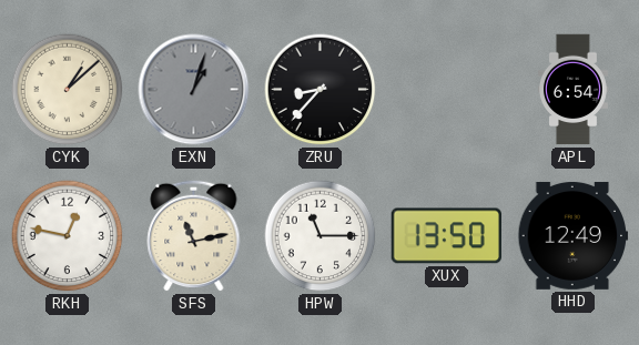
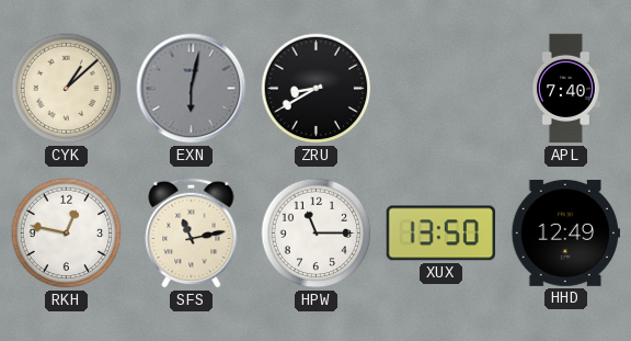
EXN: 1:03 -> 6:02 (192, 89)
ZRU: 8:37 -> 8:40 (317, 89)
APL: 6:54 -> 7:40 (565, 89)
